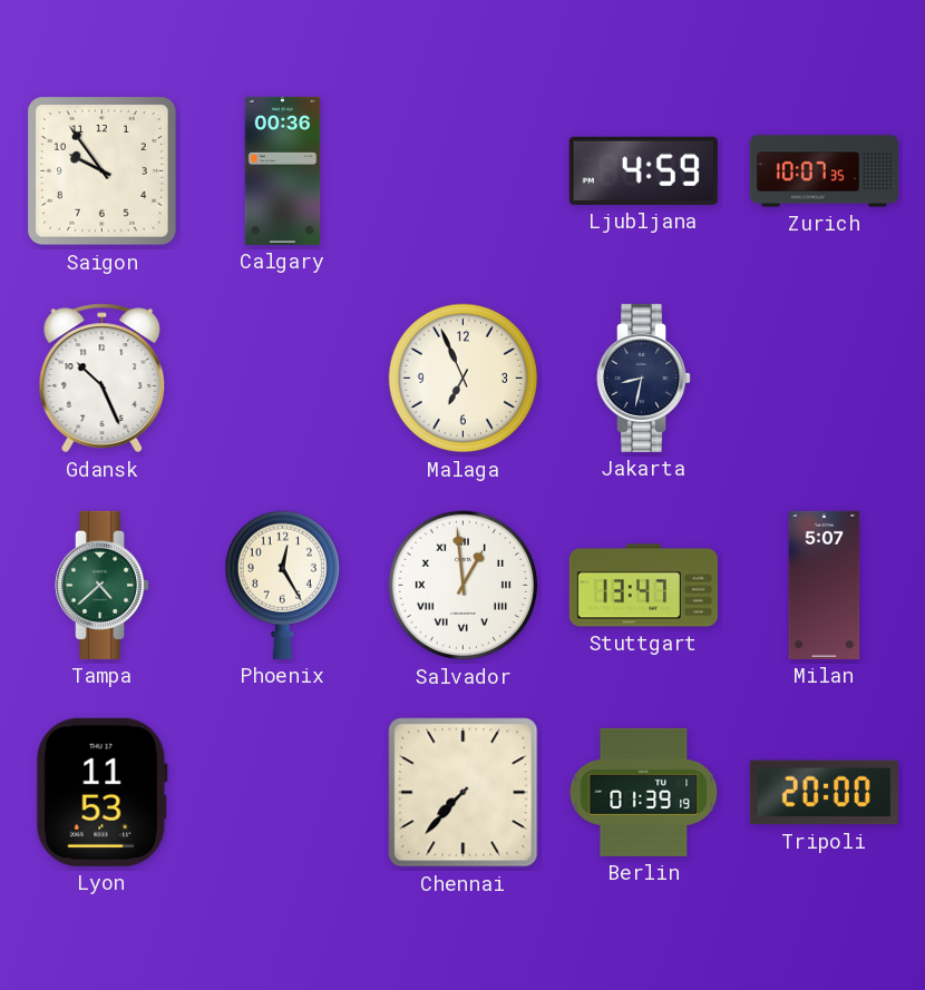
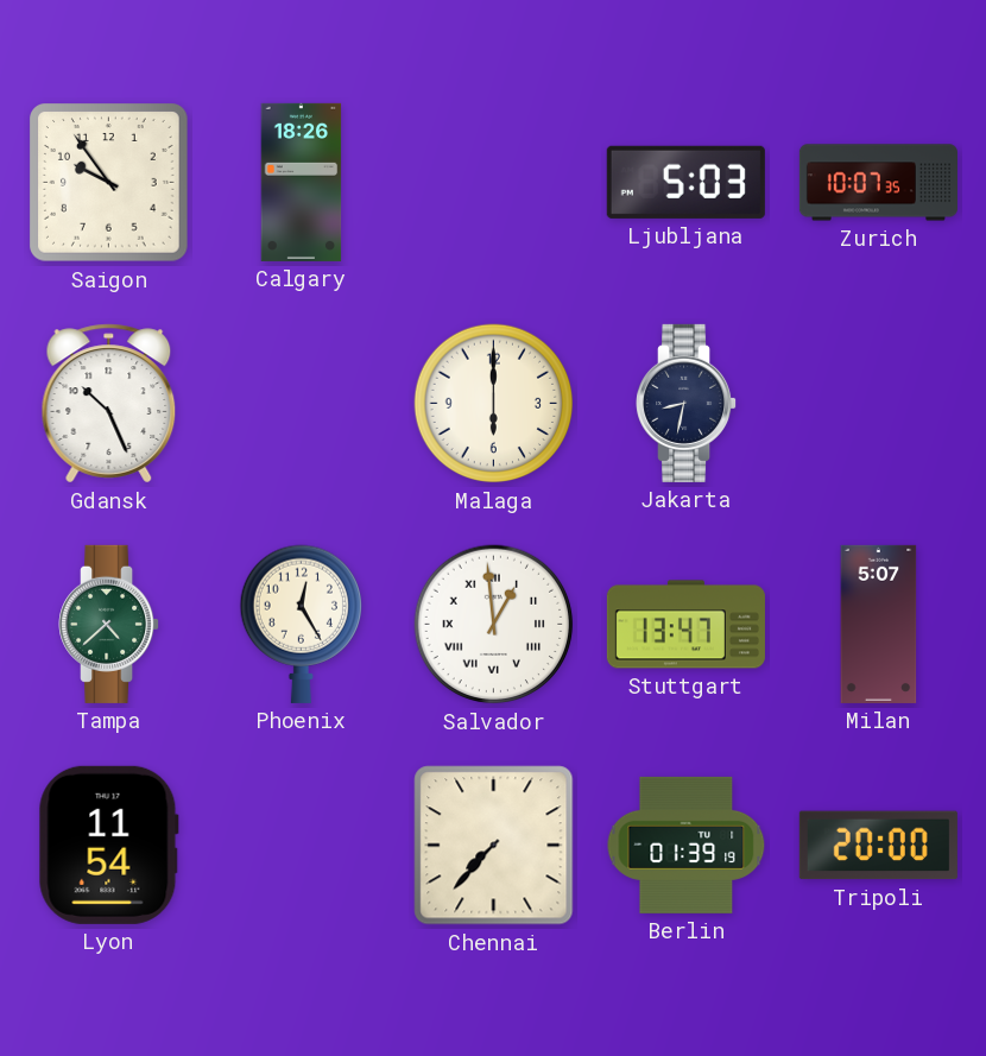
Calgary: 00:36 -> 18:26 (302, 182)
Ljubljana: 4:59 -> 5:03 (685, 182)
Malaga: 6:56 -> 6:00 (494, 404)
Lyon: 11:53 -> 11:54 (108, 845)
